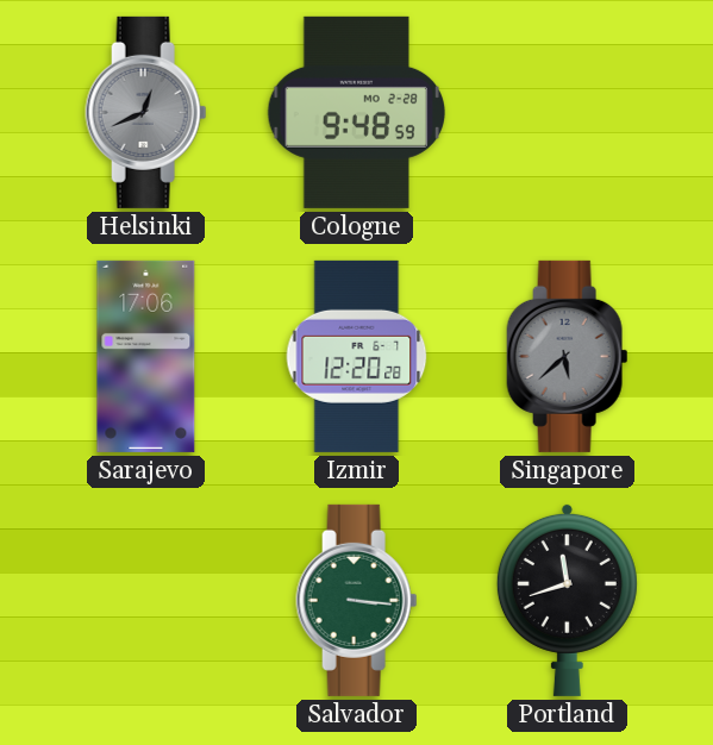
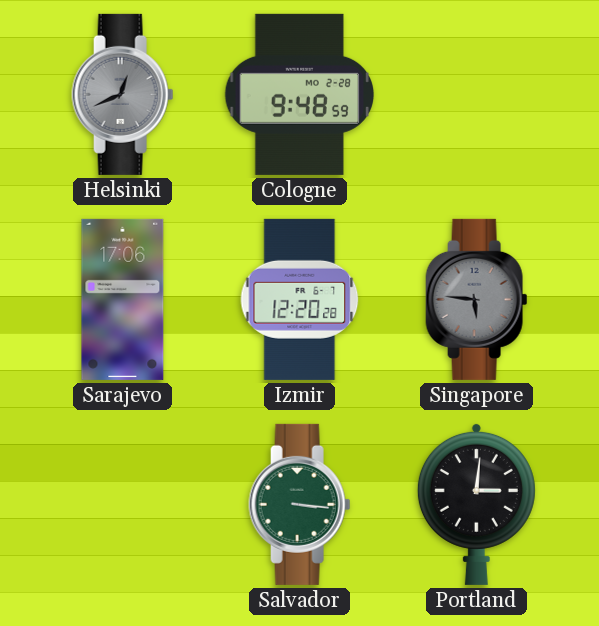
Singapore: 5:38 -> 5:46 (477, 299)
Portland: 11:42 -> 3:01 (476, 504)
